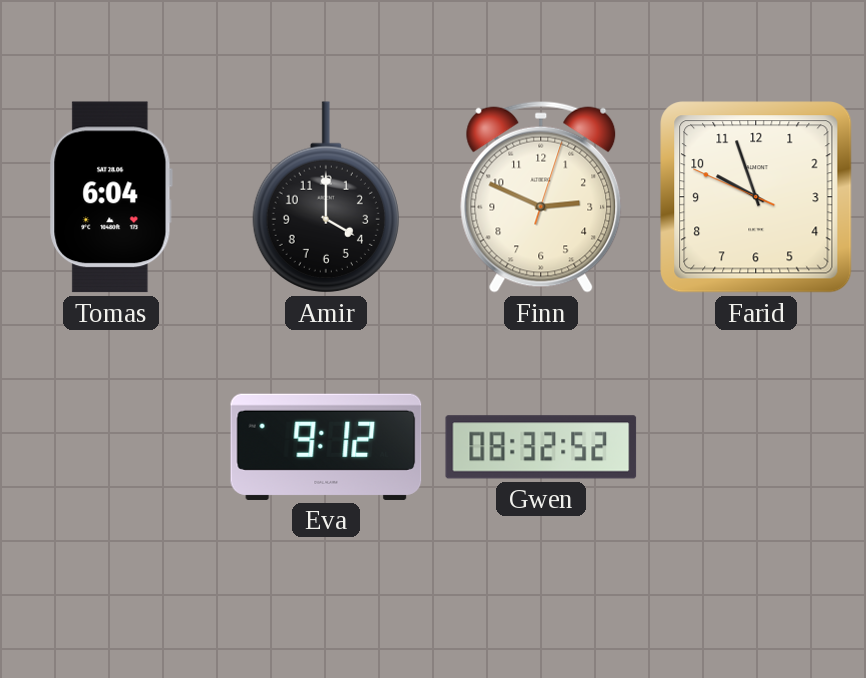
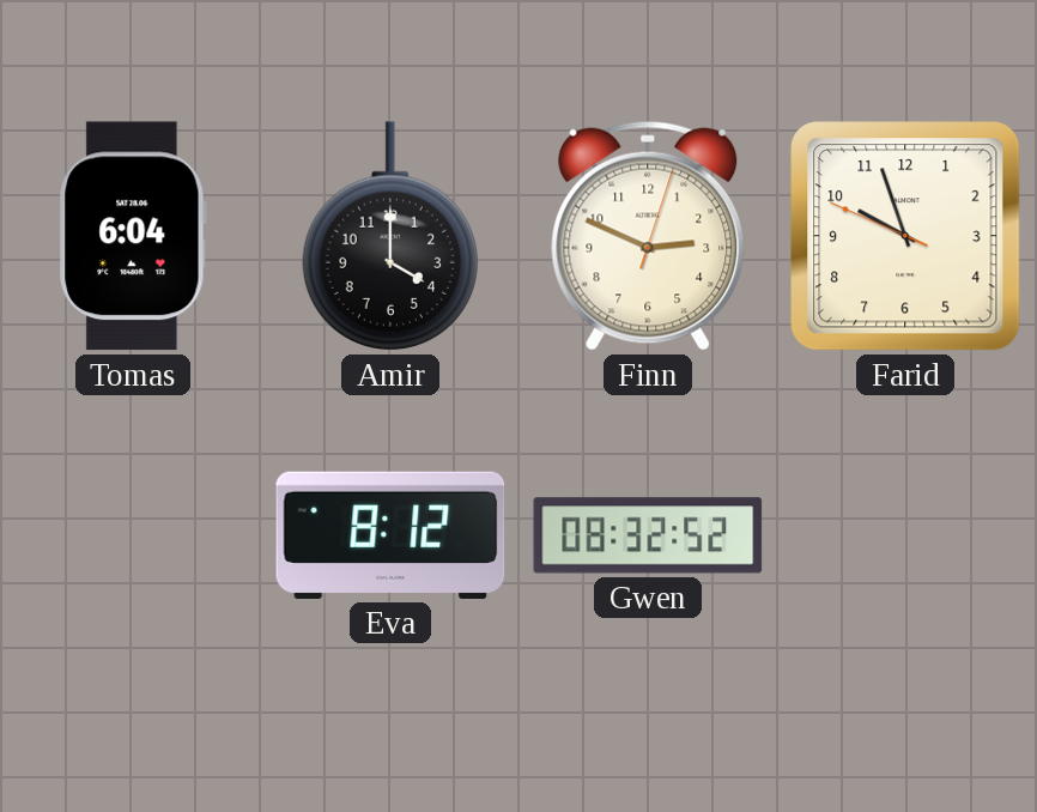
Eva: 9:12 -> 8:12 (390, 535)
